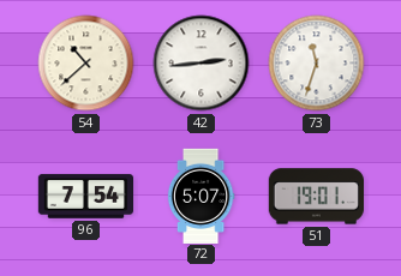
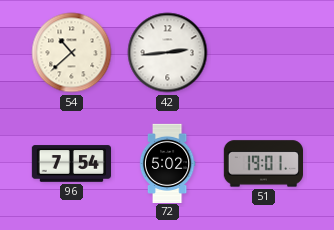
73: 11:33 -> none (317, 64)
72: 5:07 -> 5:02 (167, 163)
